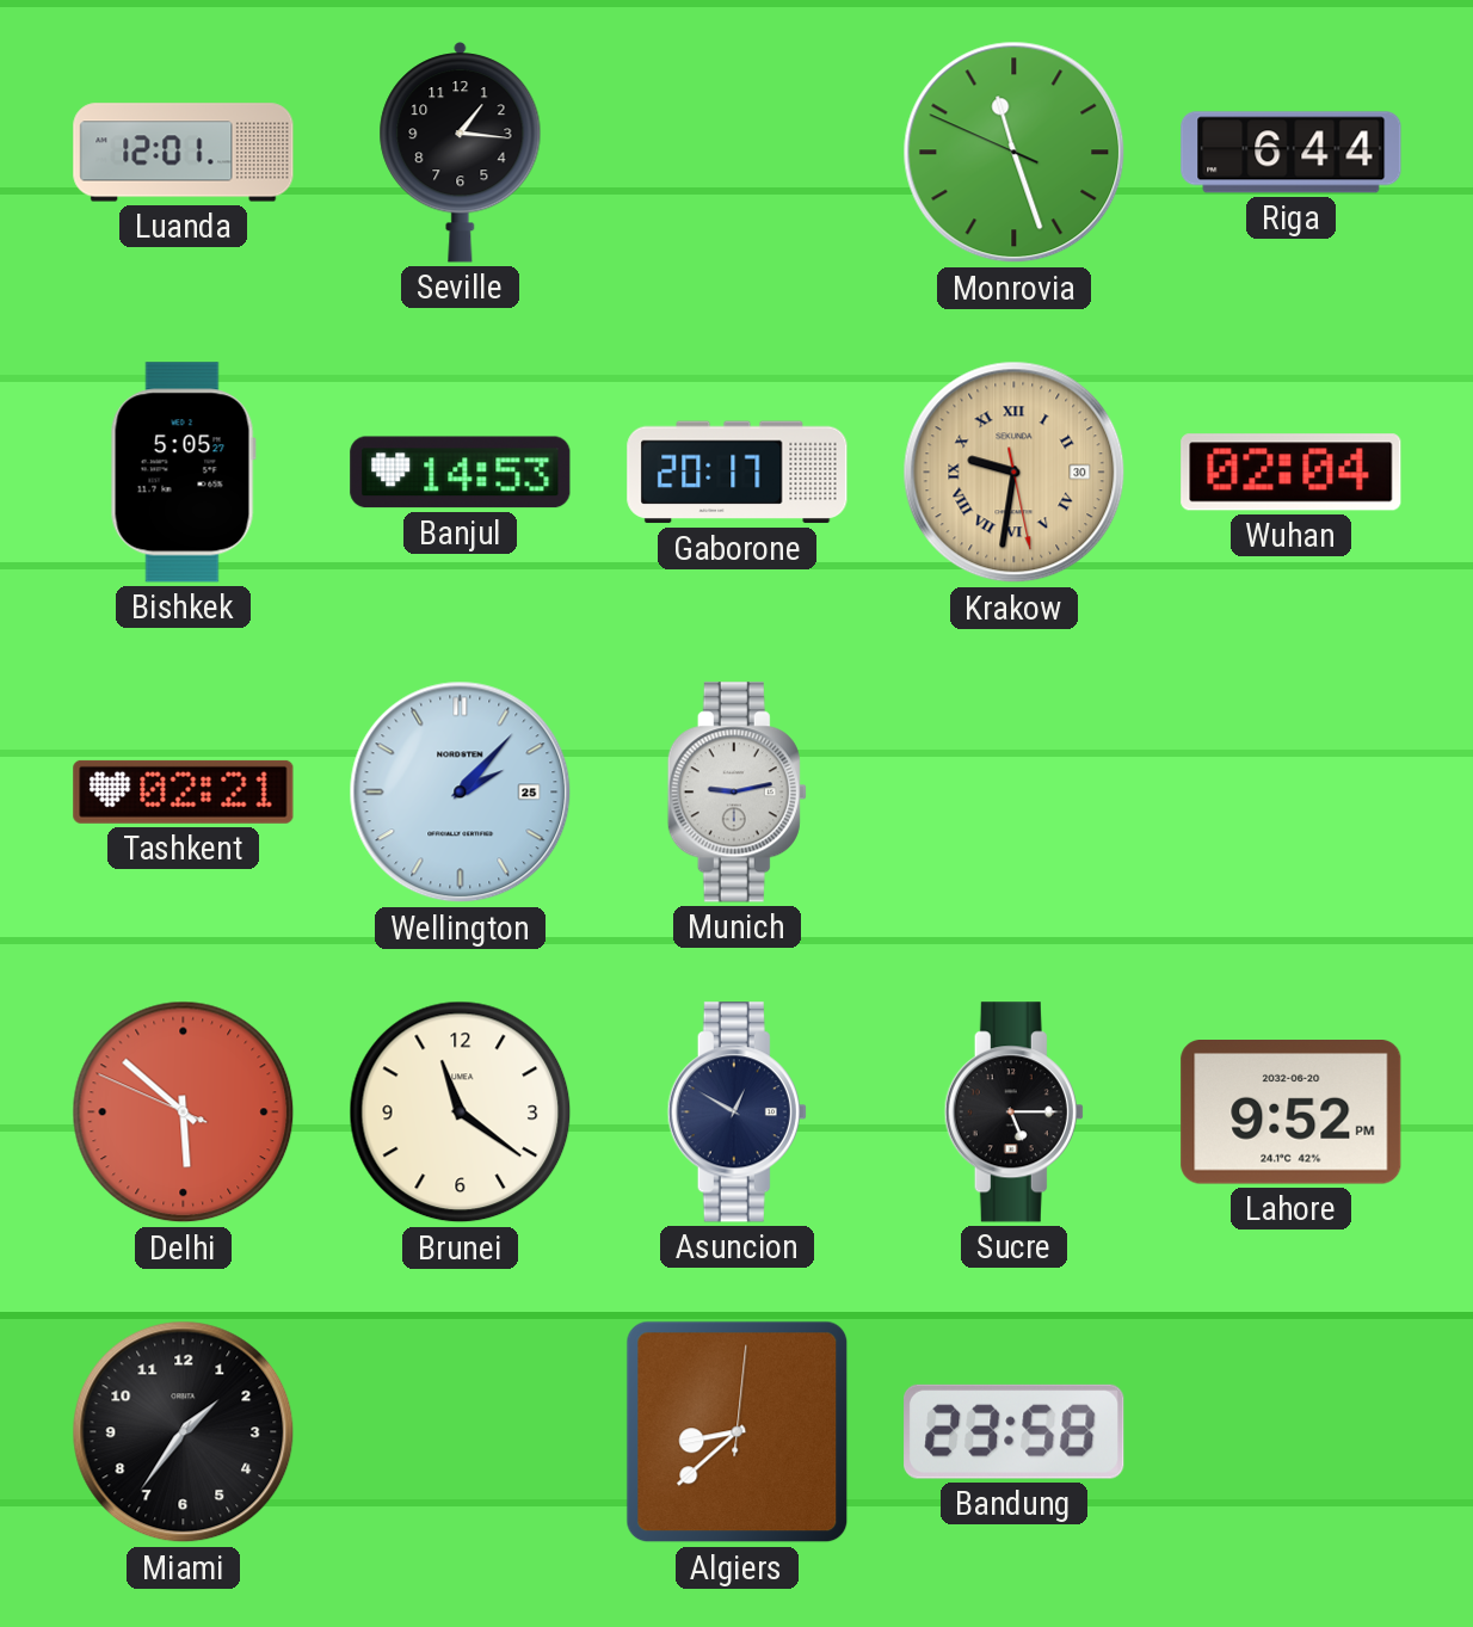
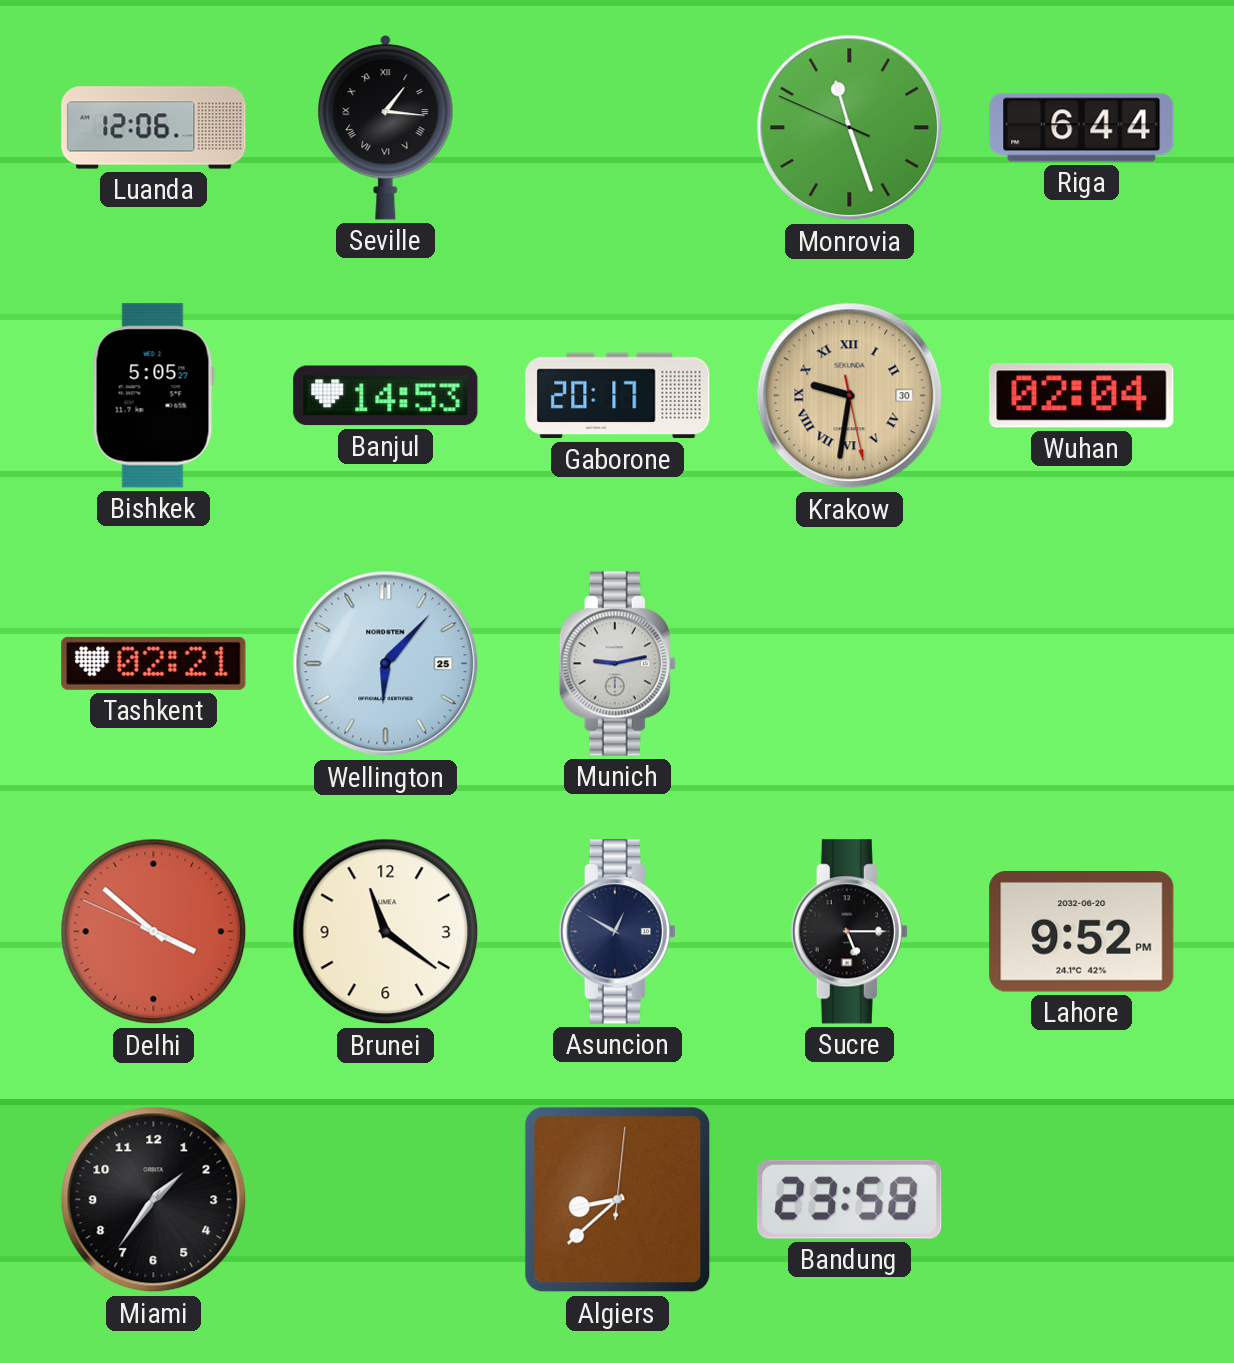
Luanda: 12:01 -> 12:06 (154, 128)
Seville numerals: Arabic -> Roman (386, 128)
Wellington: 2:07 -> 6:07 (386, 664)
Delhi: 5:51 -> 3:51 (154, 932)
